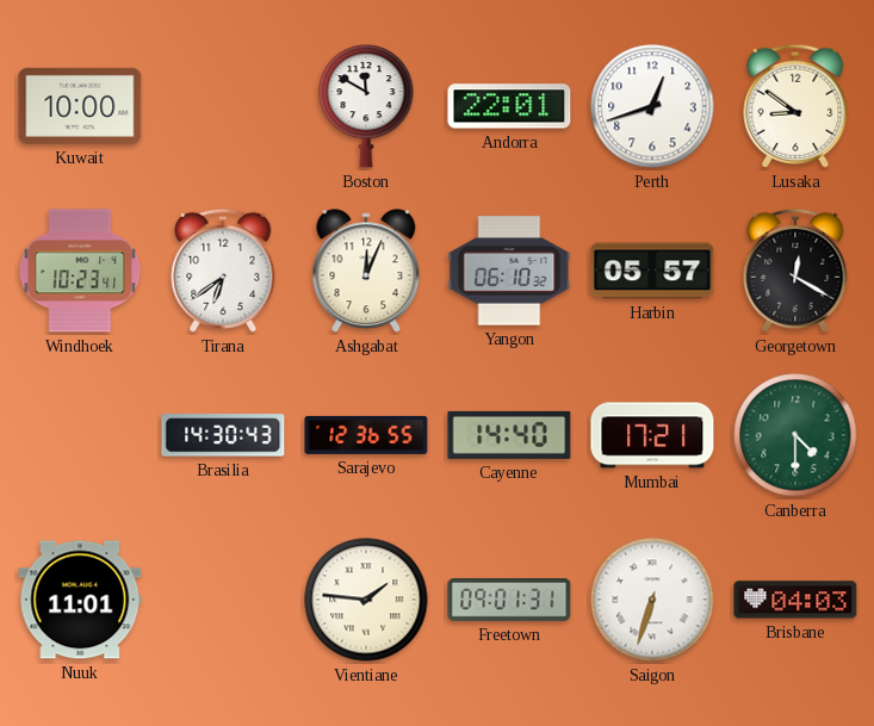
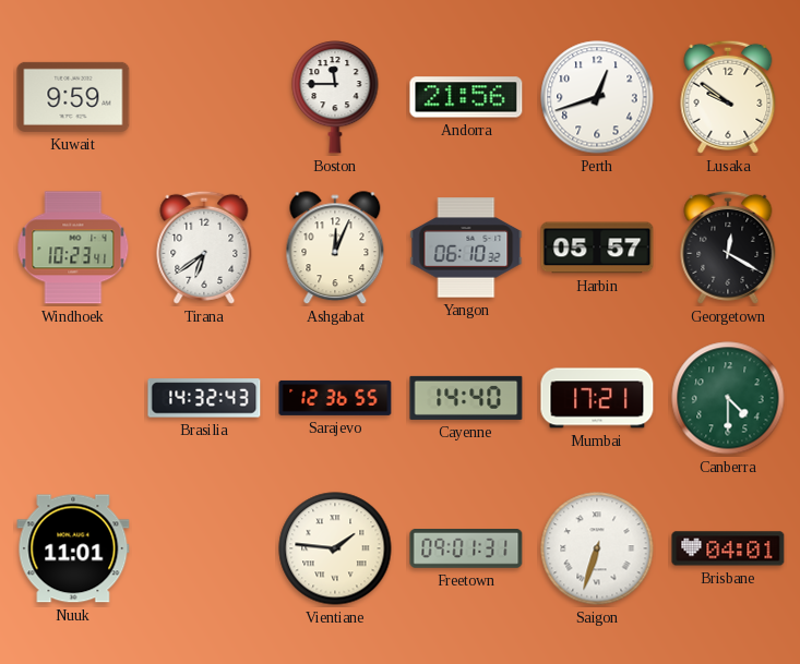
Kuwait: 10:00 -> 9:59 (73, 97)
Boston: 11:50 -> 11:45 (335, 97)
Andorra: 22:01 -> 21:56 (466, 97)
Lusaka: 8:51 -> 9:51 (728, 97)
Brasilia: 14:30 -> 14:32 (204, 398)
Brisbane: 04:03 -> 04:01 (728, 548)
